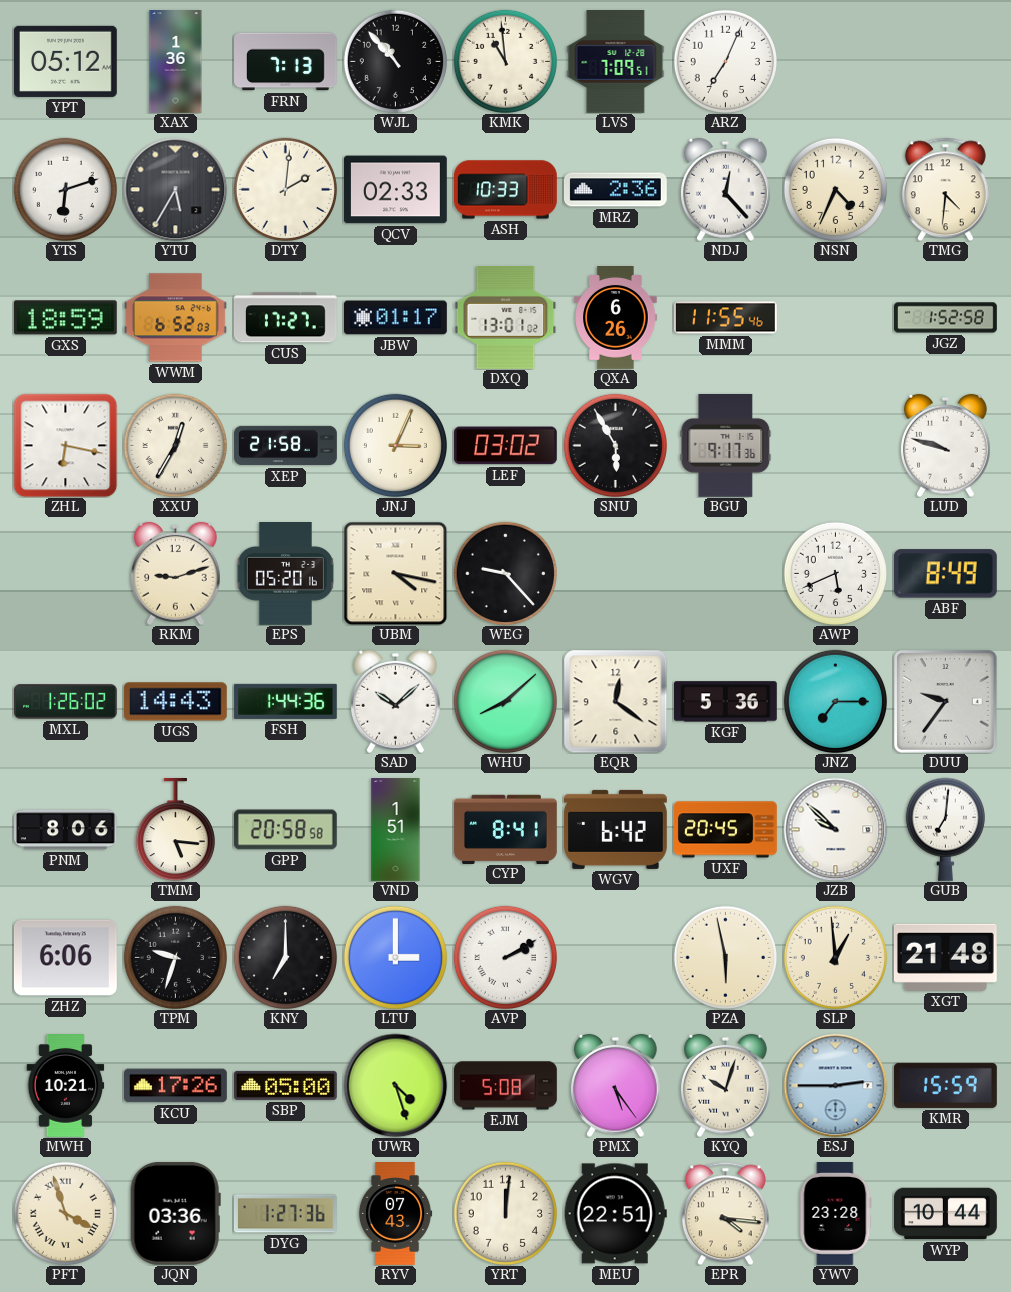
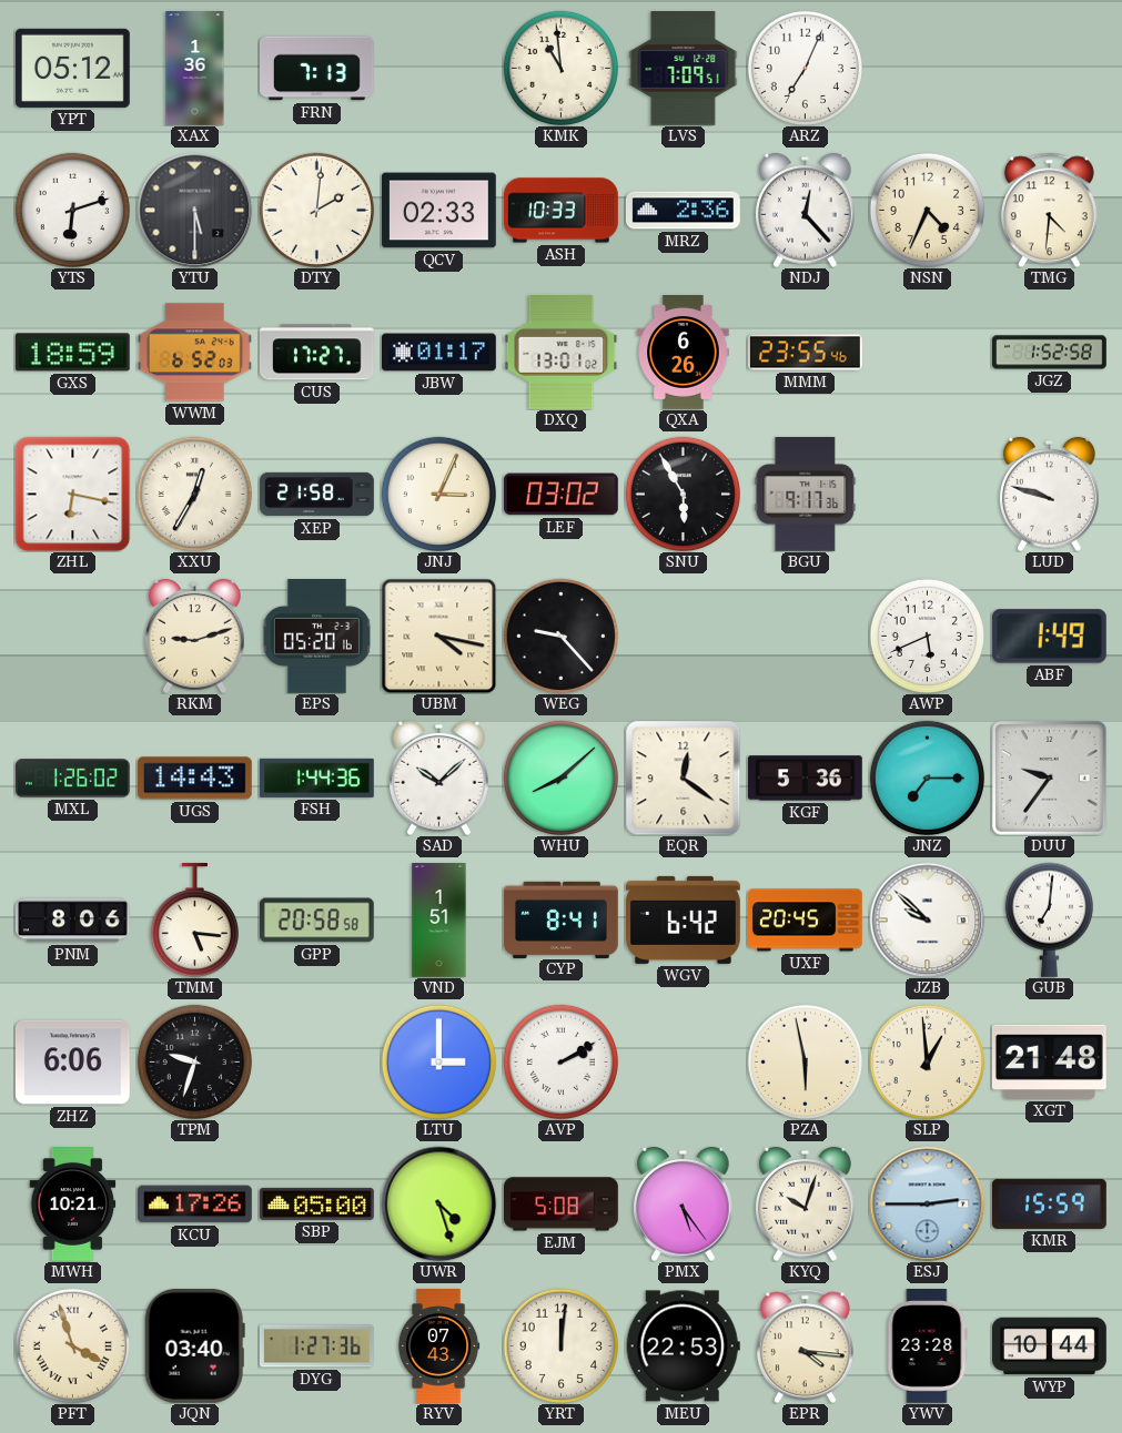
WJL: 10:53 -> none (395, 61)
YTU: 5:35 -> 5:30 (194, 210)
MMM: 11:55 -> 23:55 (806, 353)
ABF: 8:49 -> 1:49 (1049, 637)
KNY: 7:00 -> none (285, 957)
JQN: 03:36 -> 03:40 (194, 1345)
MEU: 22:51 -> 22:53 (683, 1346)
